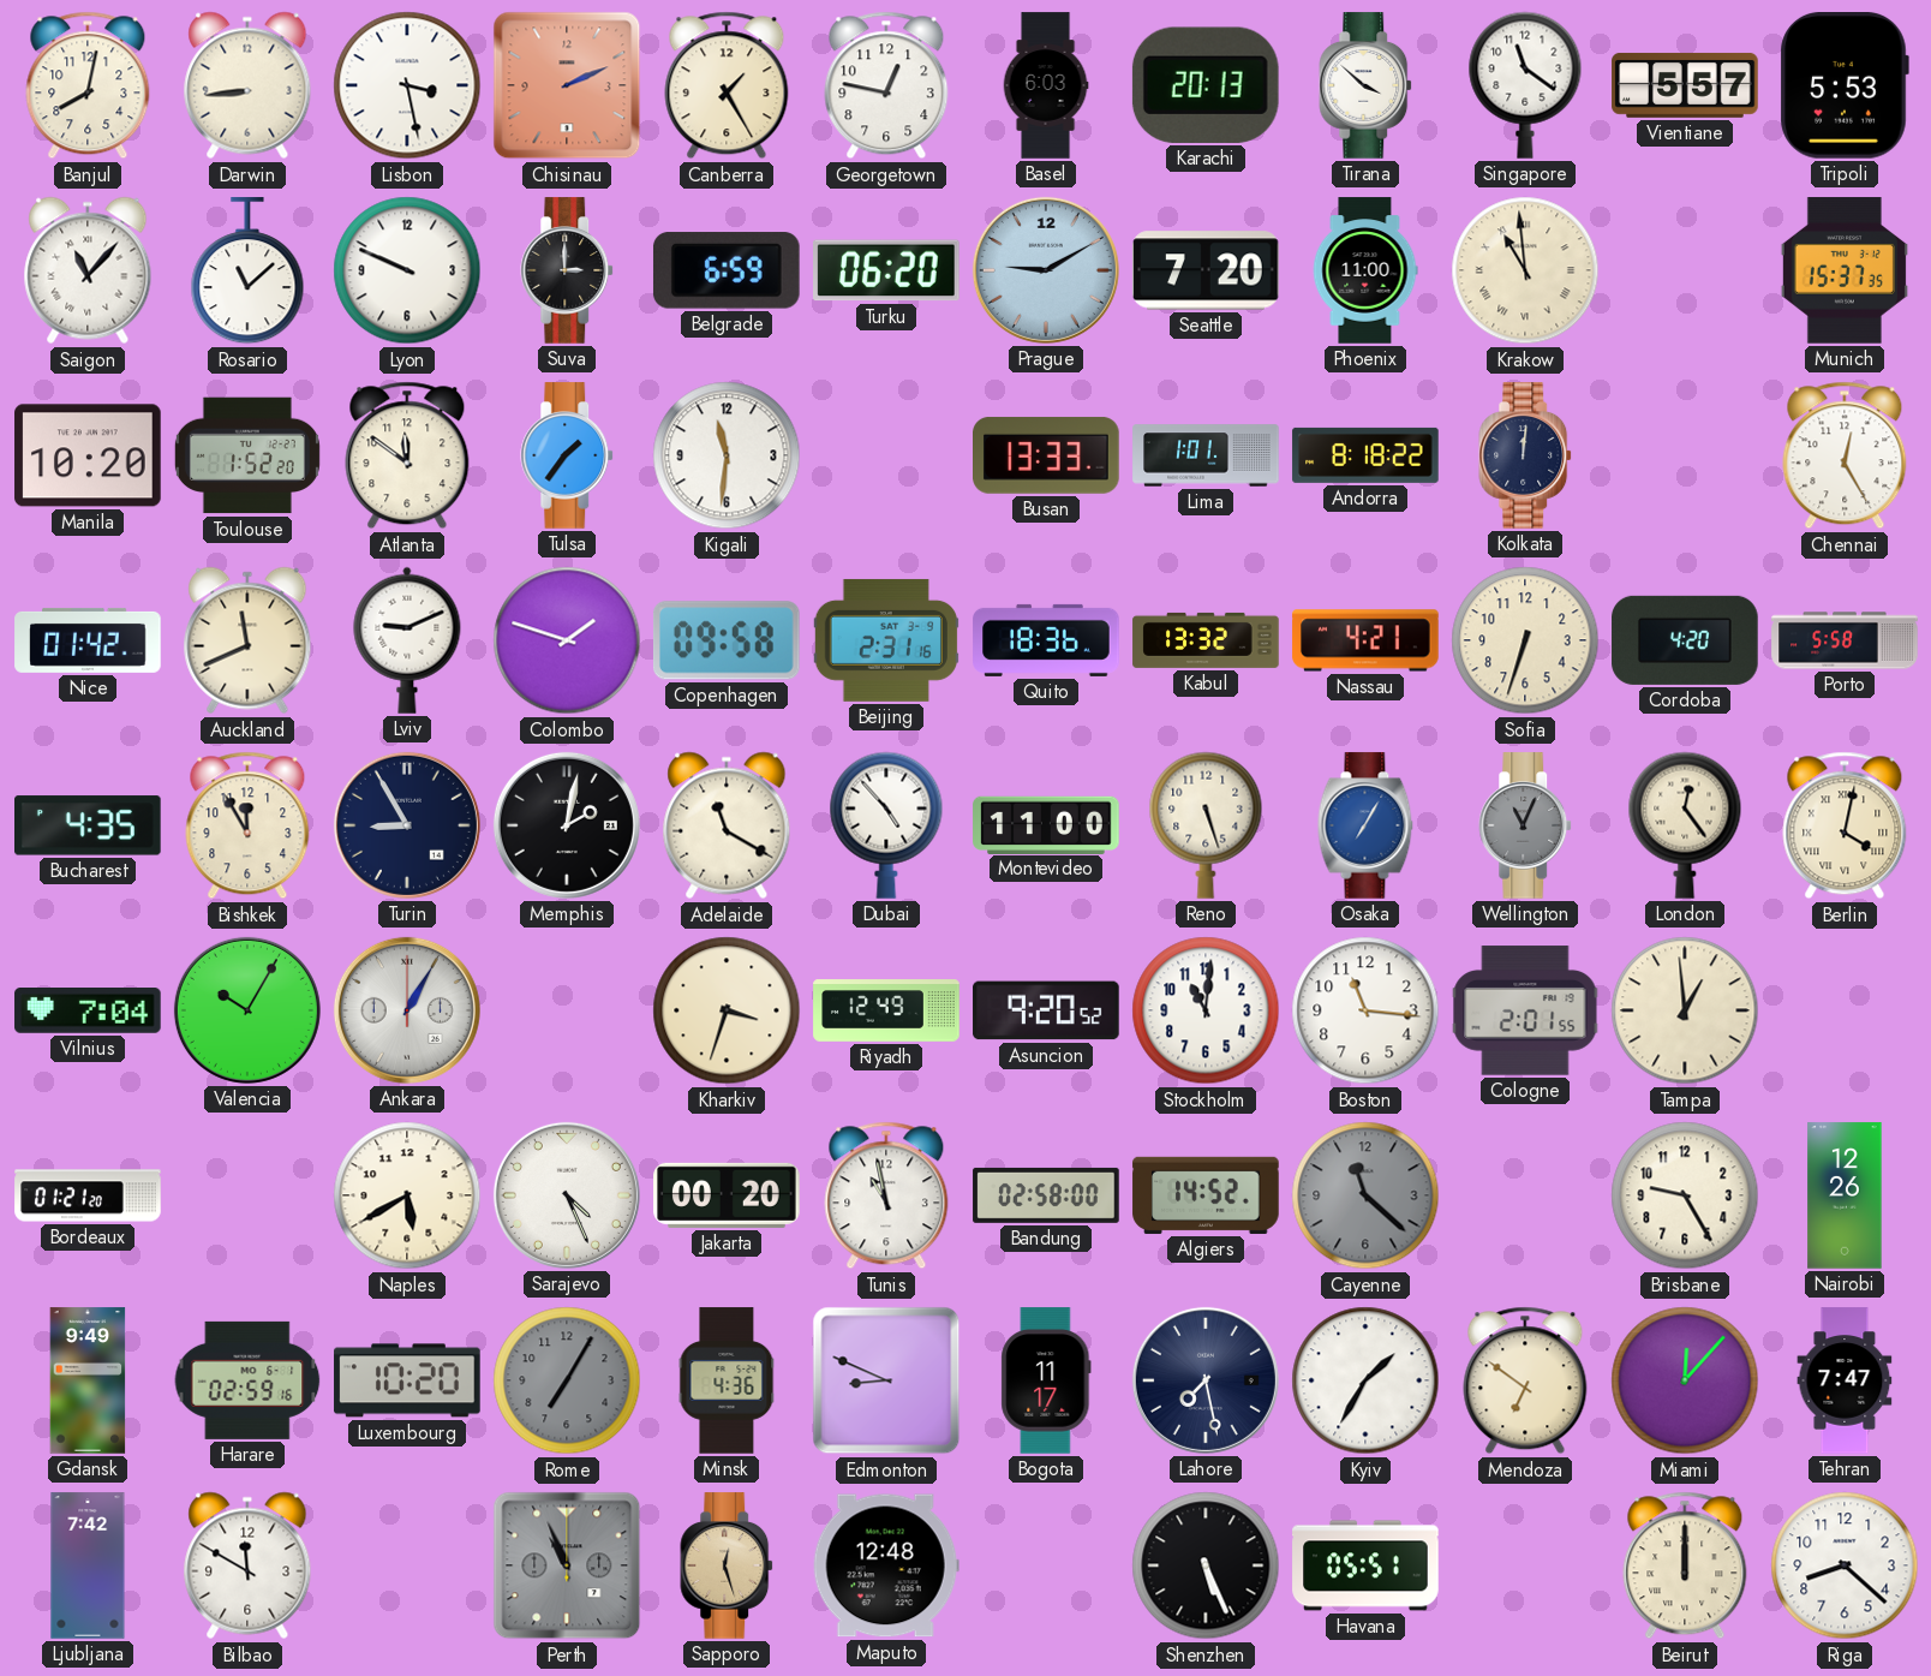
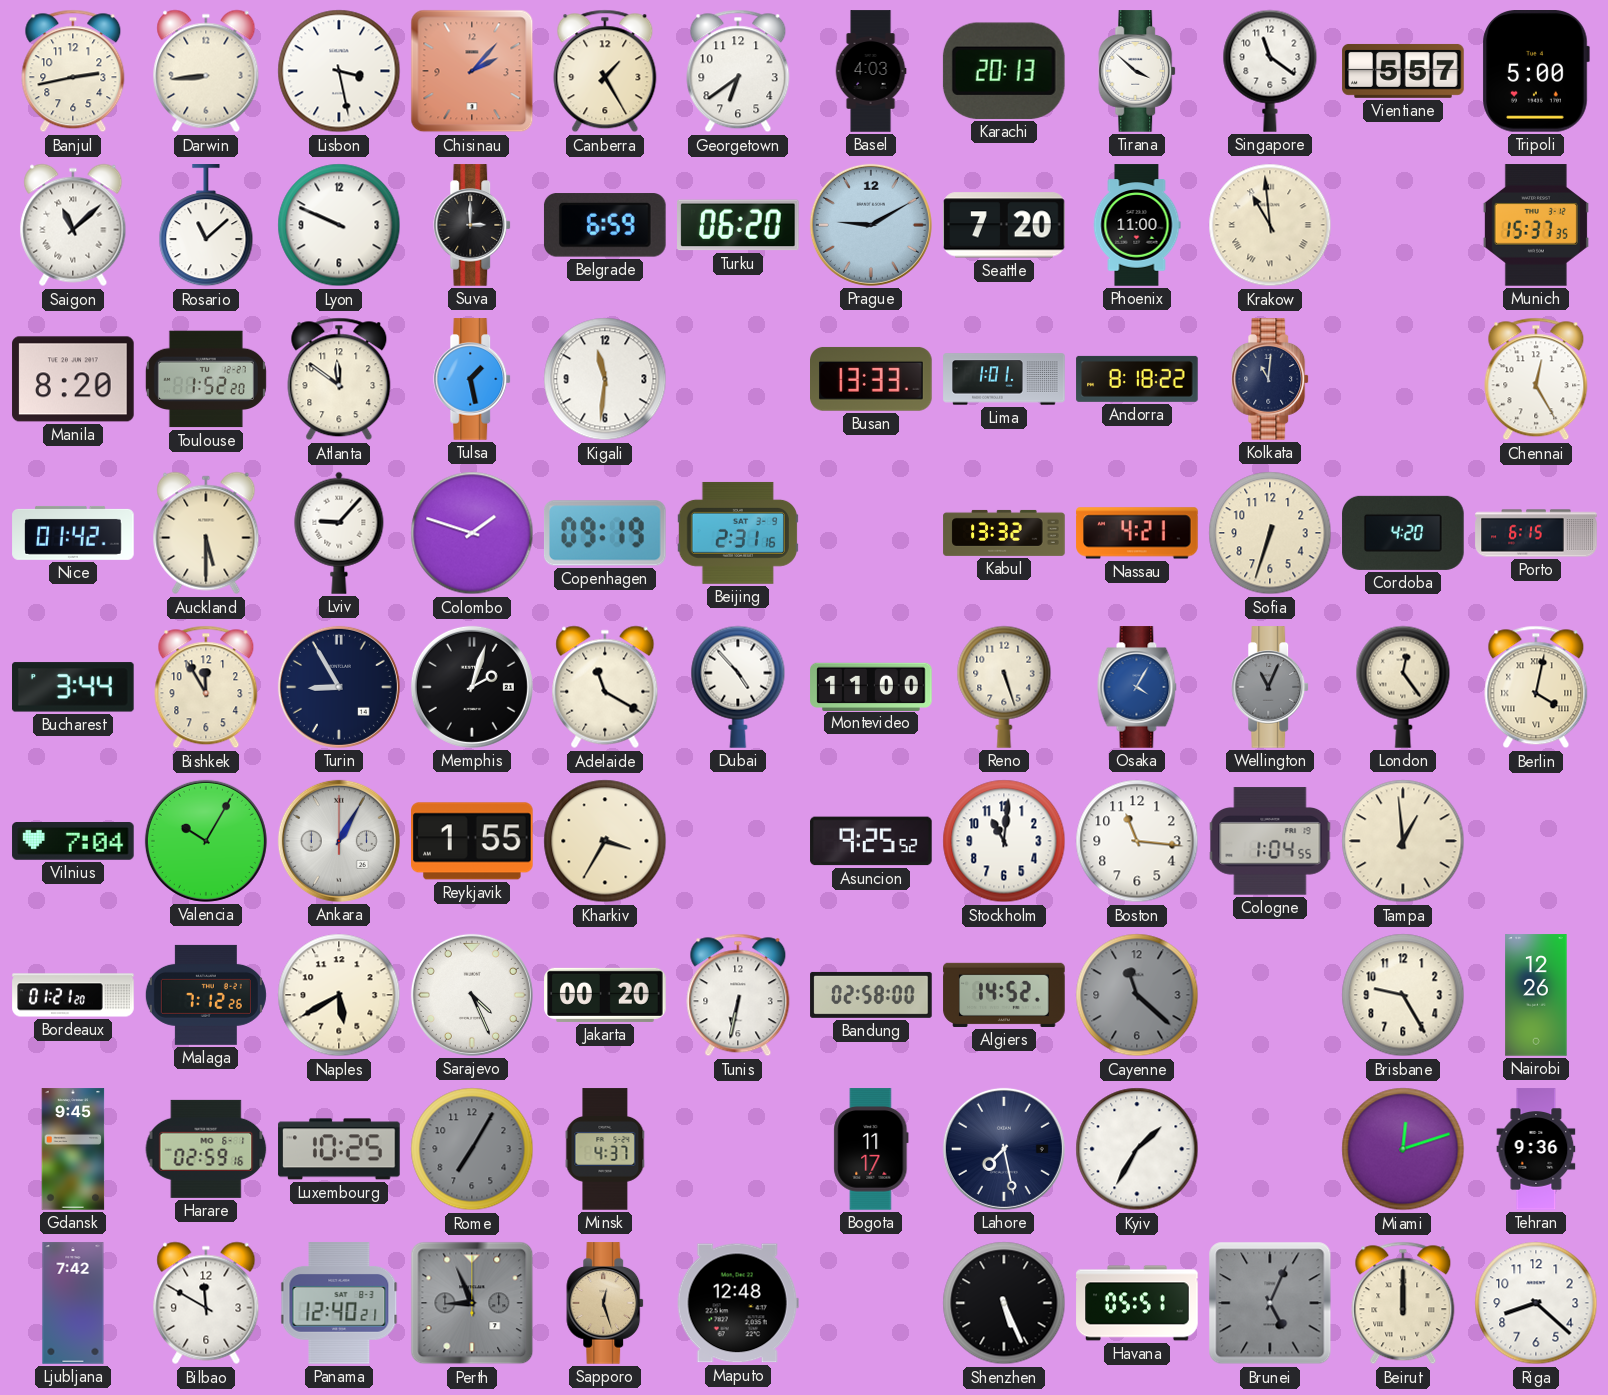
Banjul: 8:02 -> 2:43 (73, 71)
Chisinau: 2:11 -> 2:07 (472, 71)
Georgetown: 12:47 -> 6:39 (738, 71)
Basel: 6:03 -> 4:03 (871, 71)
Tripoli: 5:53 -> 5:00 (1536, 72)
Saigon: 11:07 -> 11:08 (73, 225)
Manila: 10:20 -> 8:20 (73, 379)
Tulsa: 1:36 -> 1:28 (473, 379)
Kolkata: 12:01 -> 11:01 (1271, 379)
Auckland: 11:41 -> 5:30 (206, 533)
Lviv: 9:11 -> 9:07 (339, 533)
Copenhagen: 09:58 -> 09:19 (605, 533)
Quito: 18:36 -> none (1046, 640)
Porto: 5:58 -> 6:15 (1536, 533)
Bucharest: 4:35 -> 3:44 (74, 687)
Memphis: 2:02 -> 2:03 (472, 687)
Osaka: 7:05 -> 4:05 (1137, 687)
Reykjavik: none -> 1:55 (473, 841)
Kharkiv: 3:33 -> 3:35 (605, 841)
Riyadh: 12:49 -> none (886, 1010)
Asuncion: 9:20 -> 9:25 (871, 841)
Cologne: 2:01 -> 1:04 (1270, 841)
Malaga: none -> 7:12 (206, 995)
Tunis: 10:58 -> 6:32 (738, 995)
Gdansk: 9:49 -> 9:45 (73, 1149)
Luxembourg: 10:20 -> 10:25 (339, 1149)
Minsk: 4:36 -> 4:37 (605, 1149)
Edmonton: 8:49 -> none (886, 1380)
Mendoza: 6:51 -> none (1525, 1380)
Miami: 12:07 -> 12:12 (1403, 1149)
Tehran: 7:47 -> 9:36 (1536, 1149)
Panama: none -> 12:40 (339, 1303)
Perth: 10:56 -> 8:56 (472, 1303)
Brunei: none -> 5:04 (1270, 1303)
